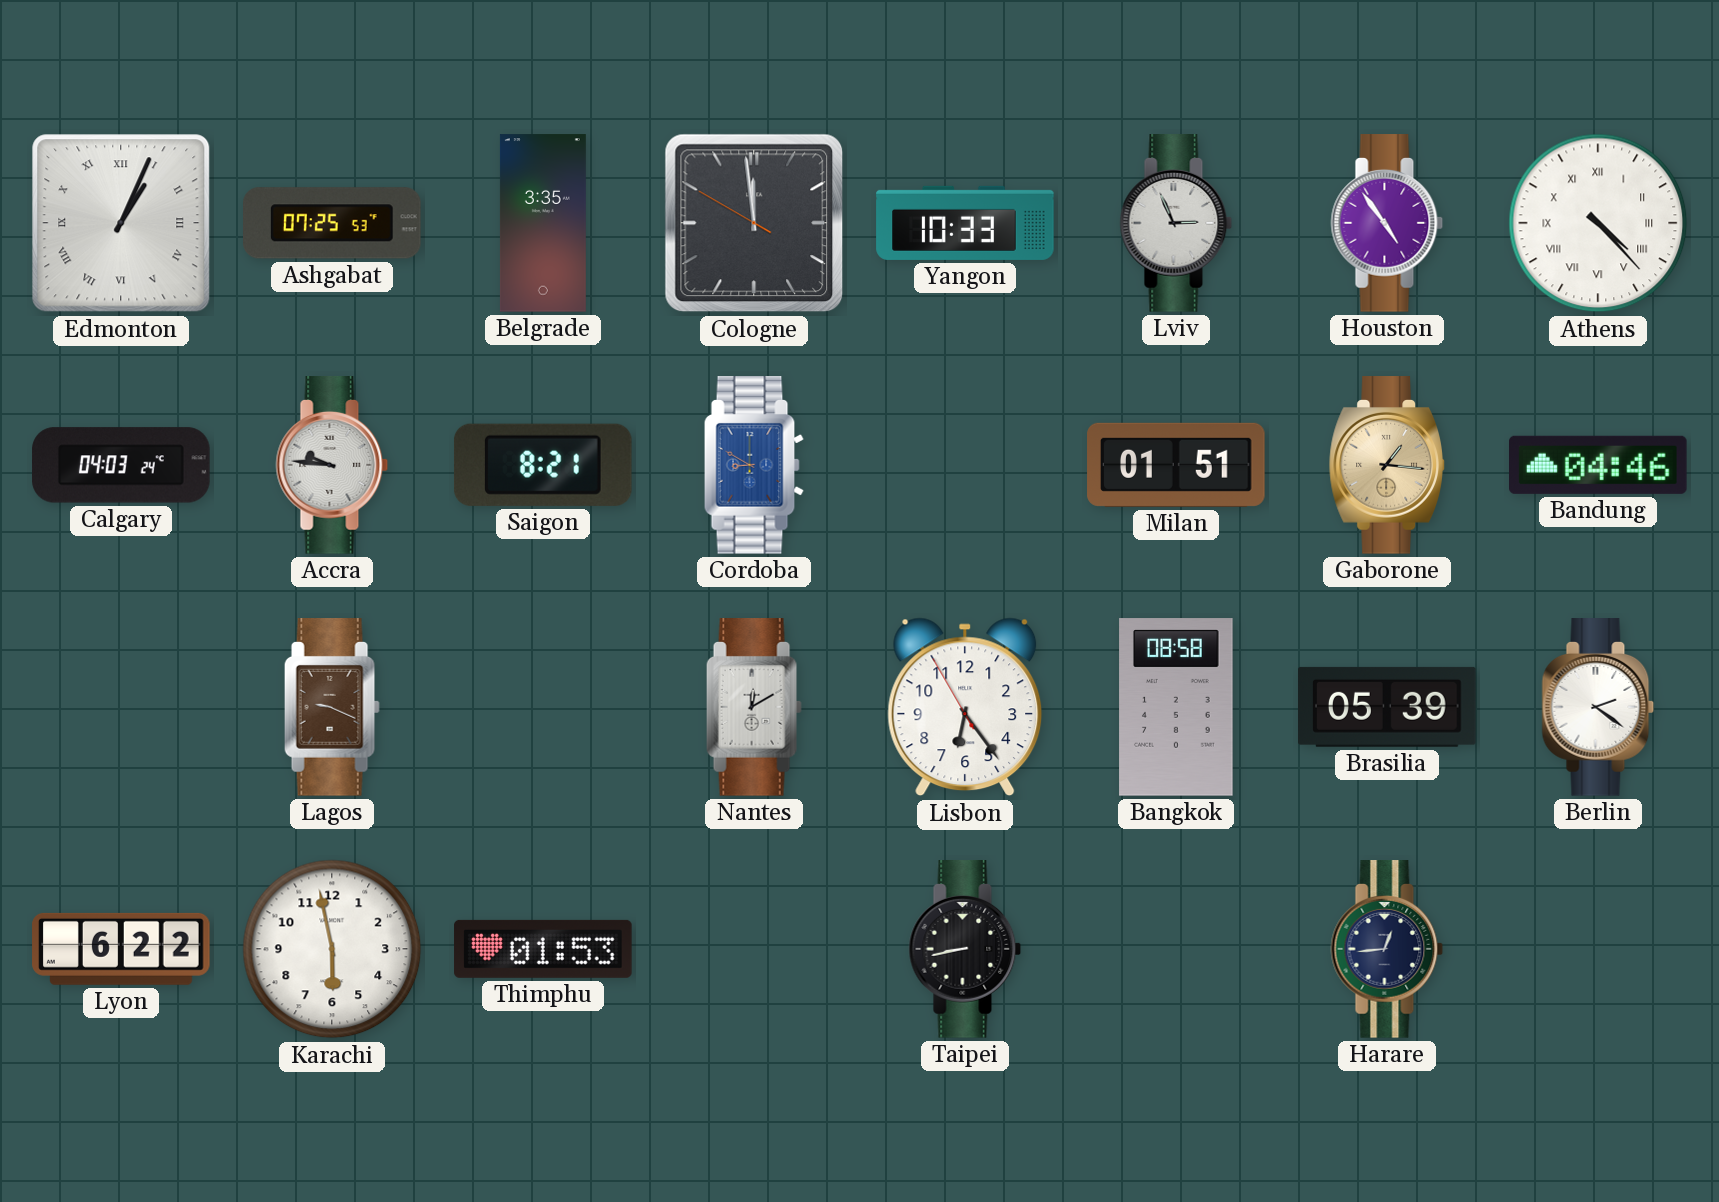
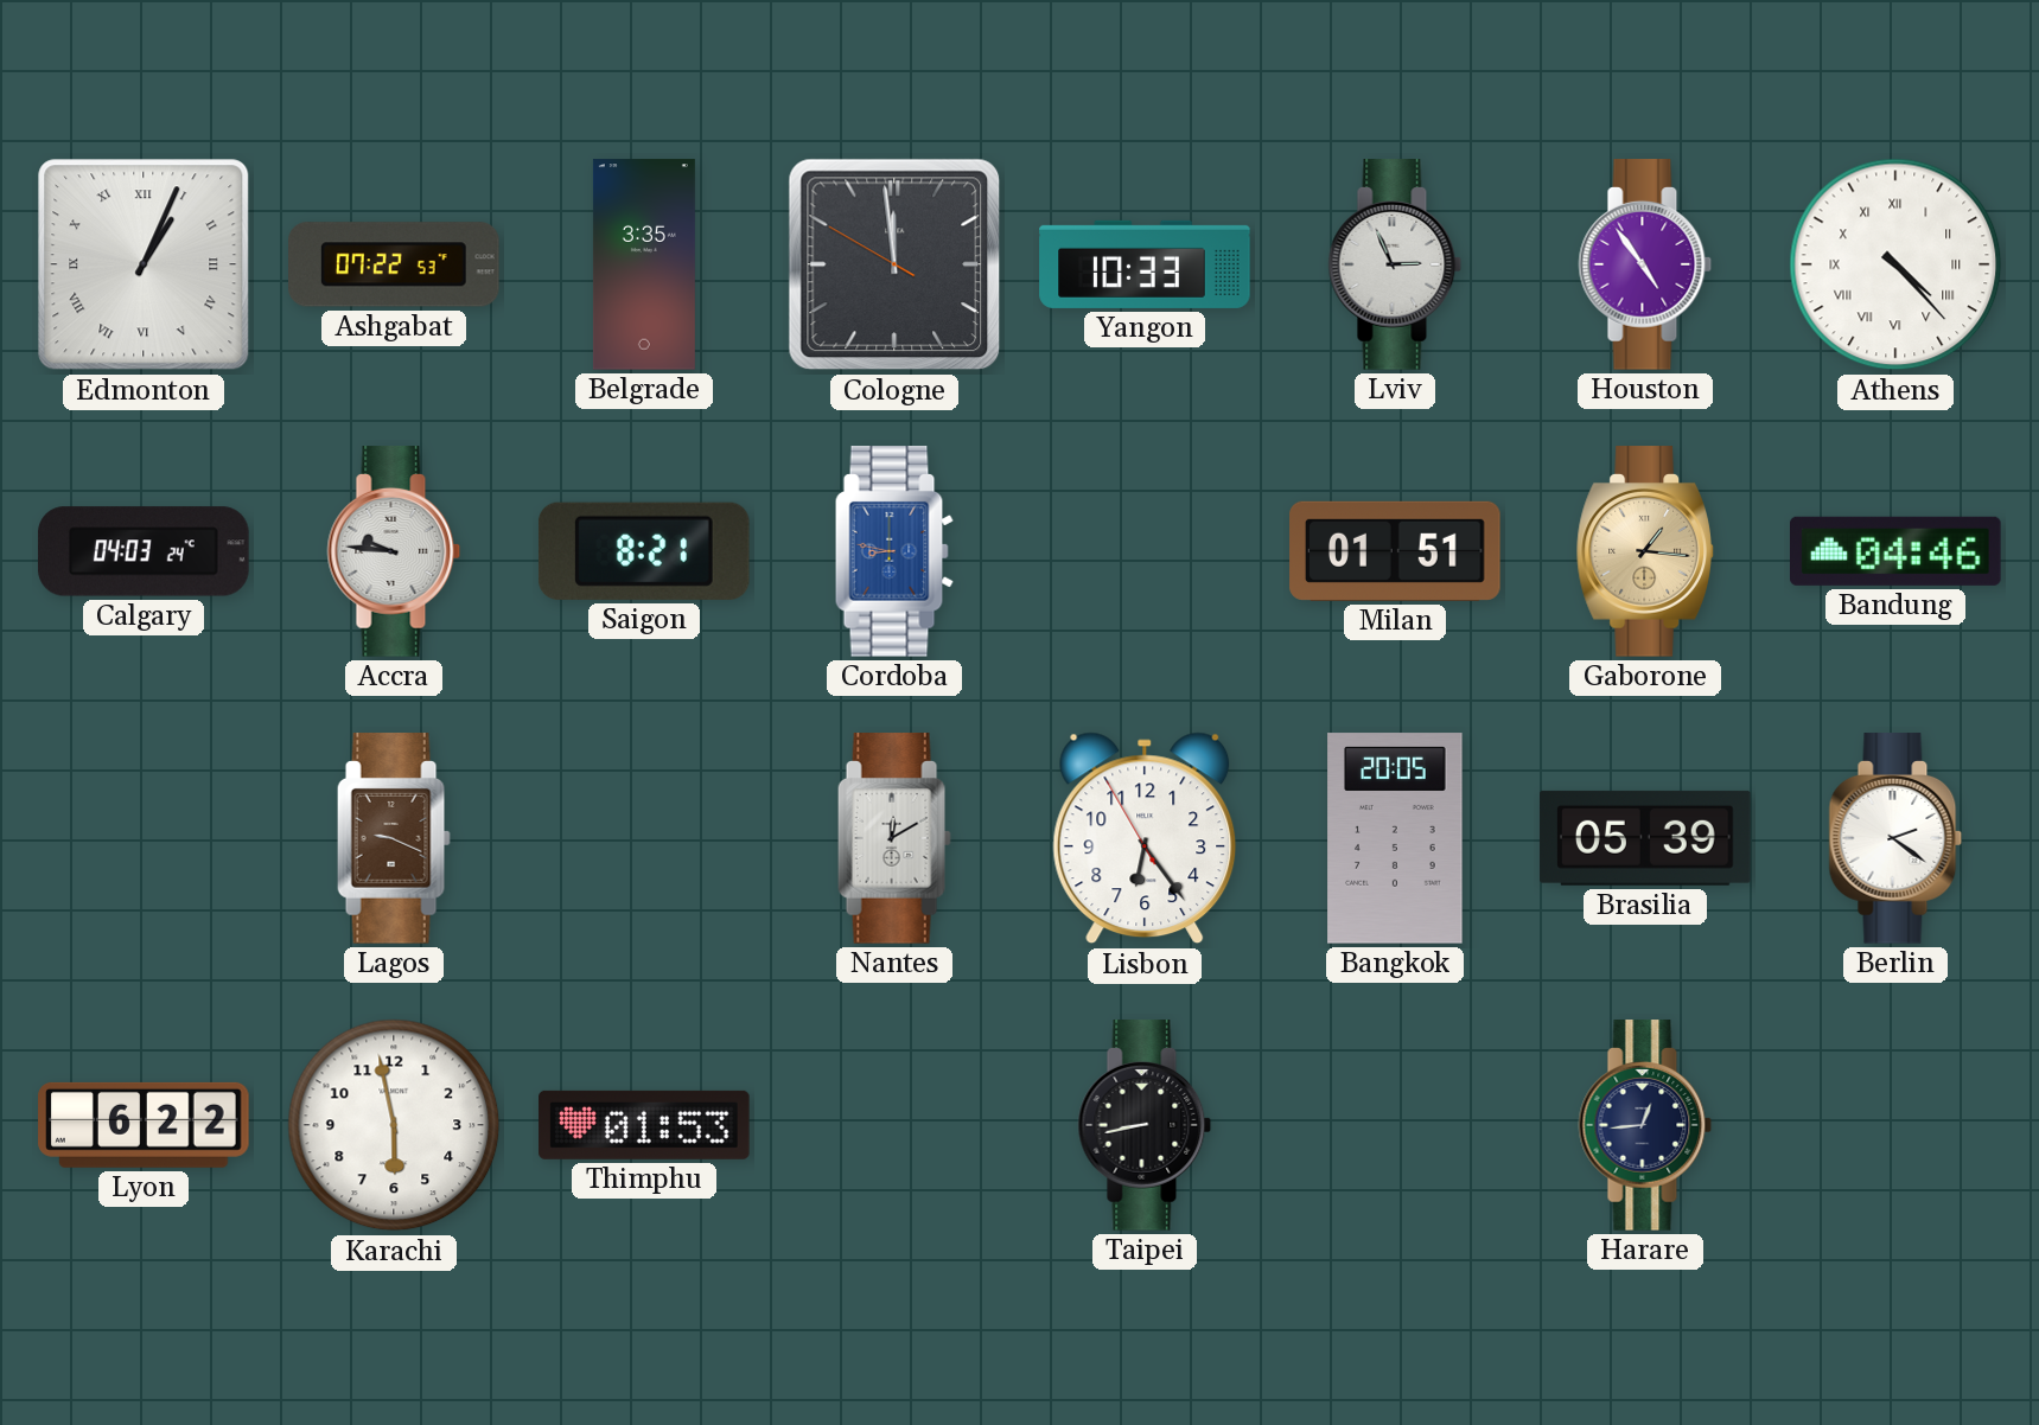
Ashgabat: 07:25 -> 07:22 (395, 264)
Cordoba: 8:50 -> 8:47 (894, 551)
Bangkok: 08:58 -> 20:05 (1395, 838)
